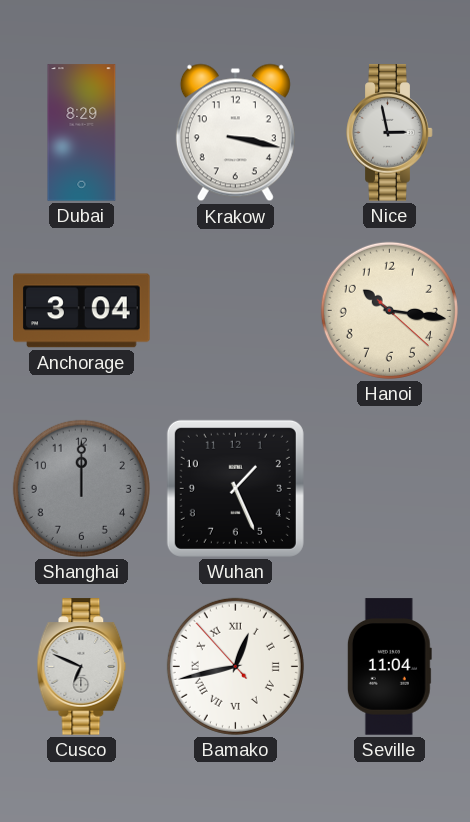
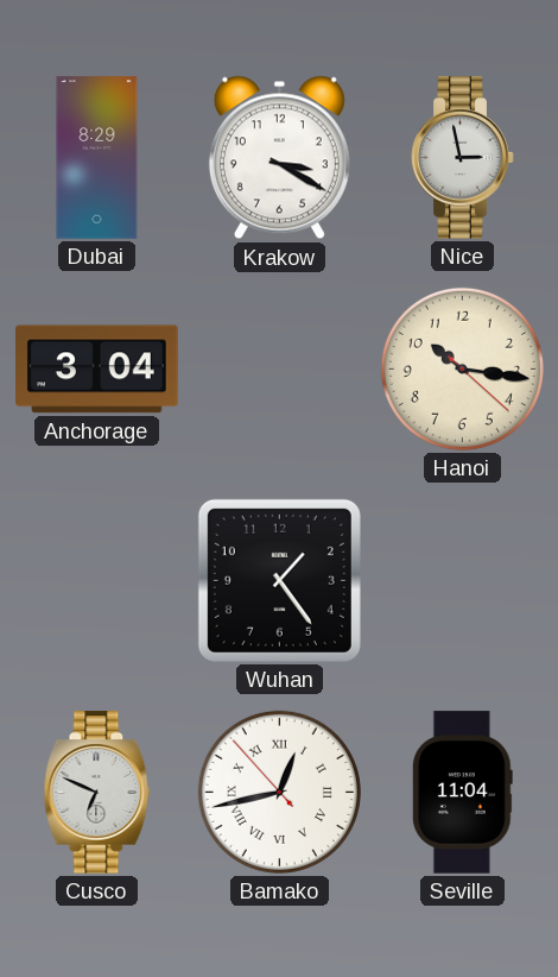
Krakow: 3:17 -> 3:20 (279, 158)
Shanghai: 12:00 -> none (81, 488)
Wuhan: 1:26 -> 1:24 (279, 580)
